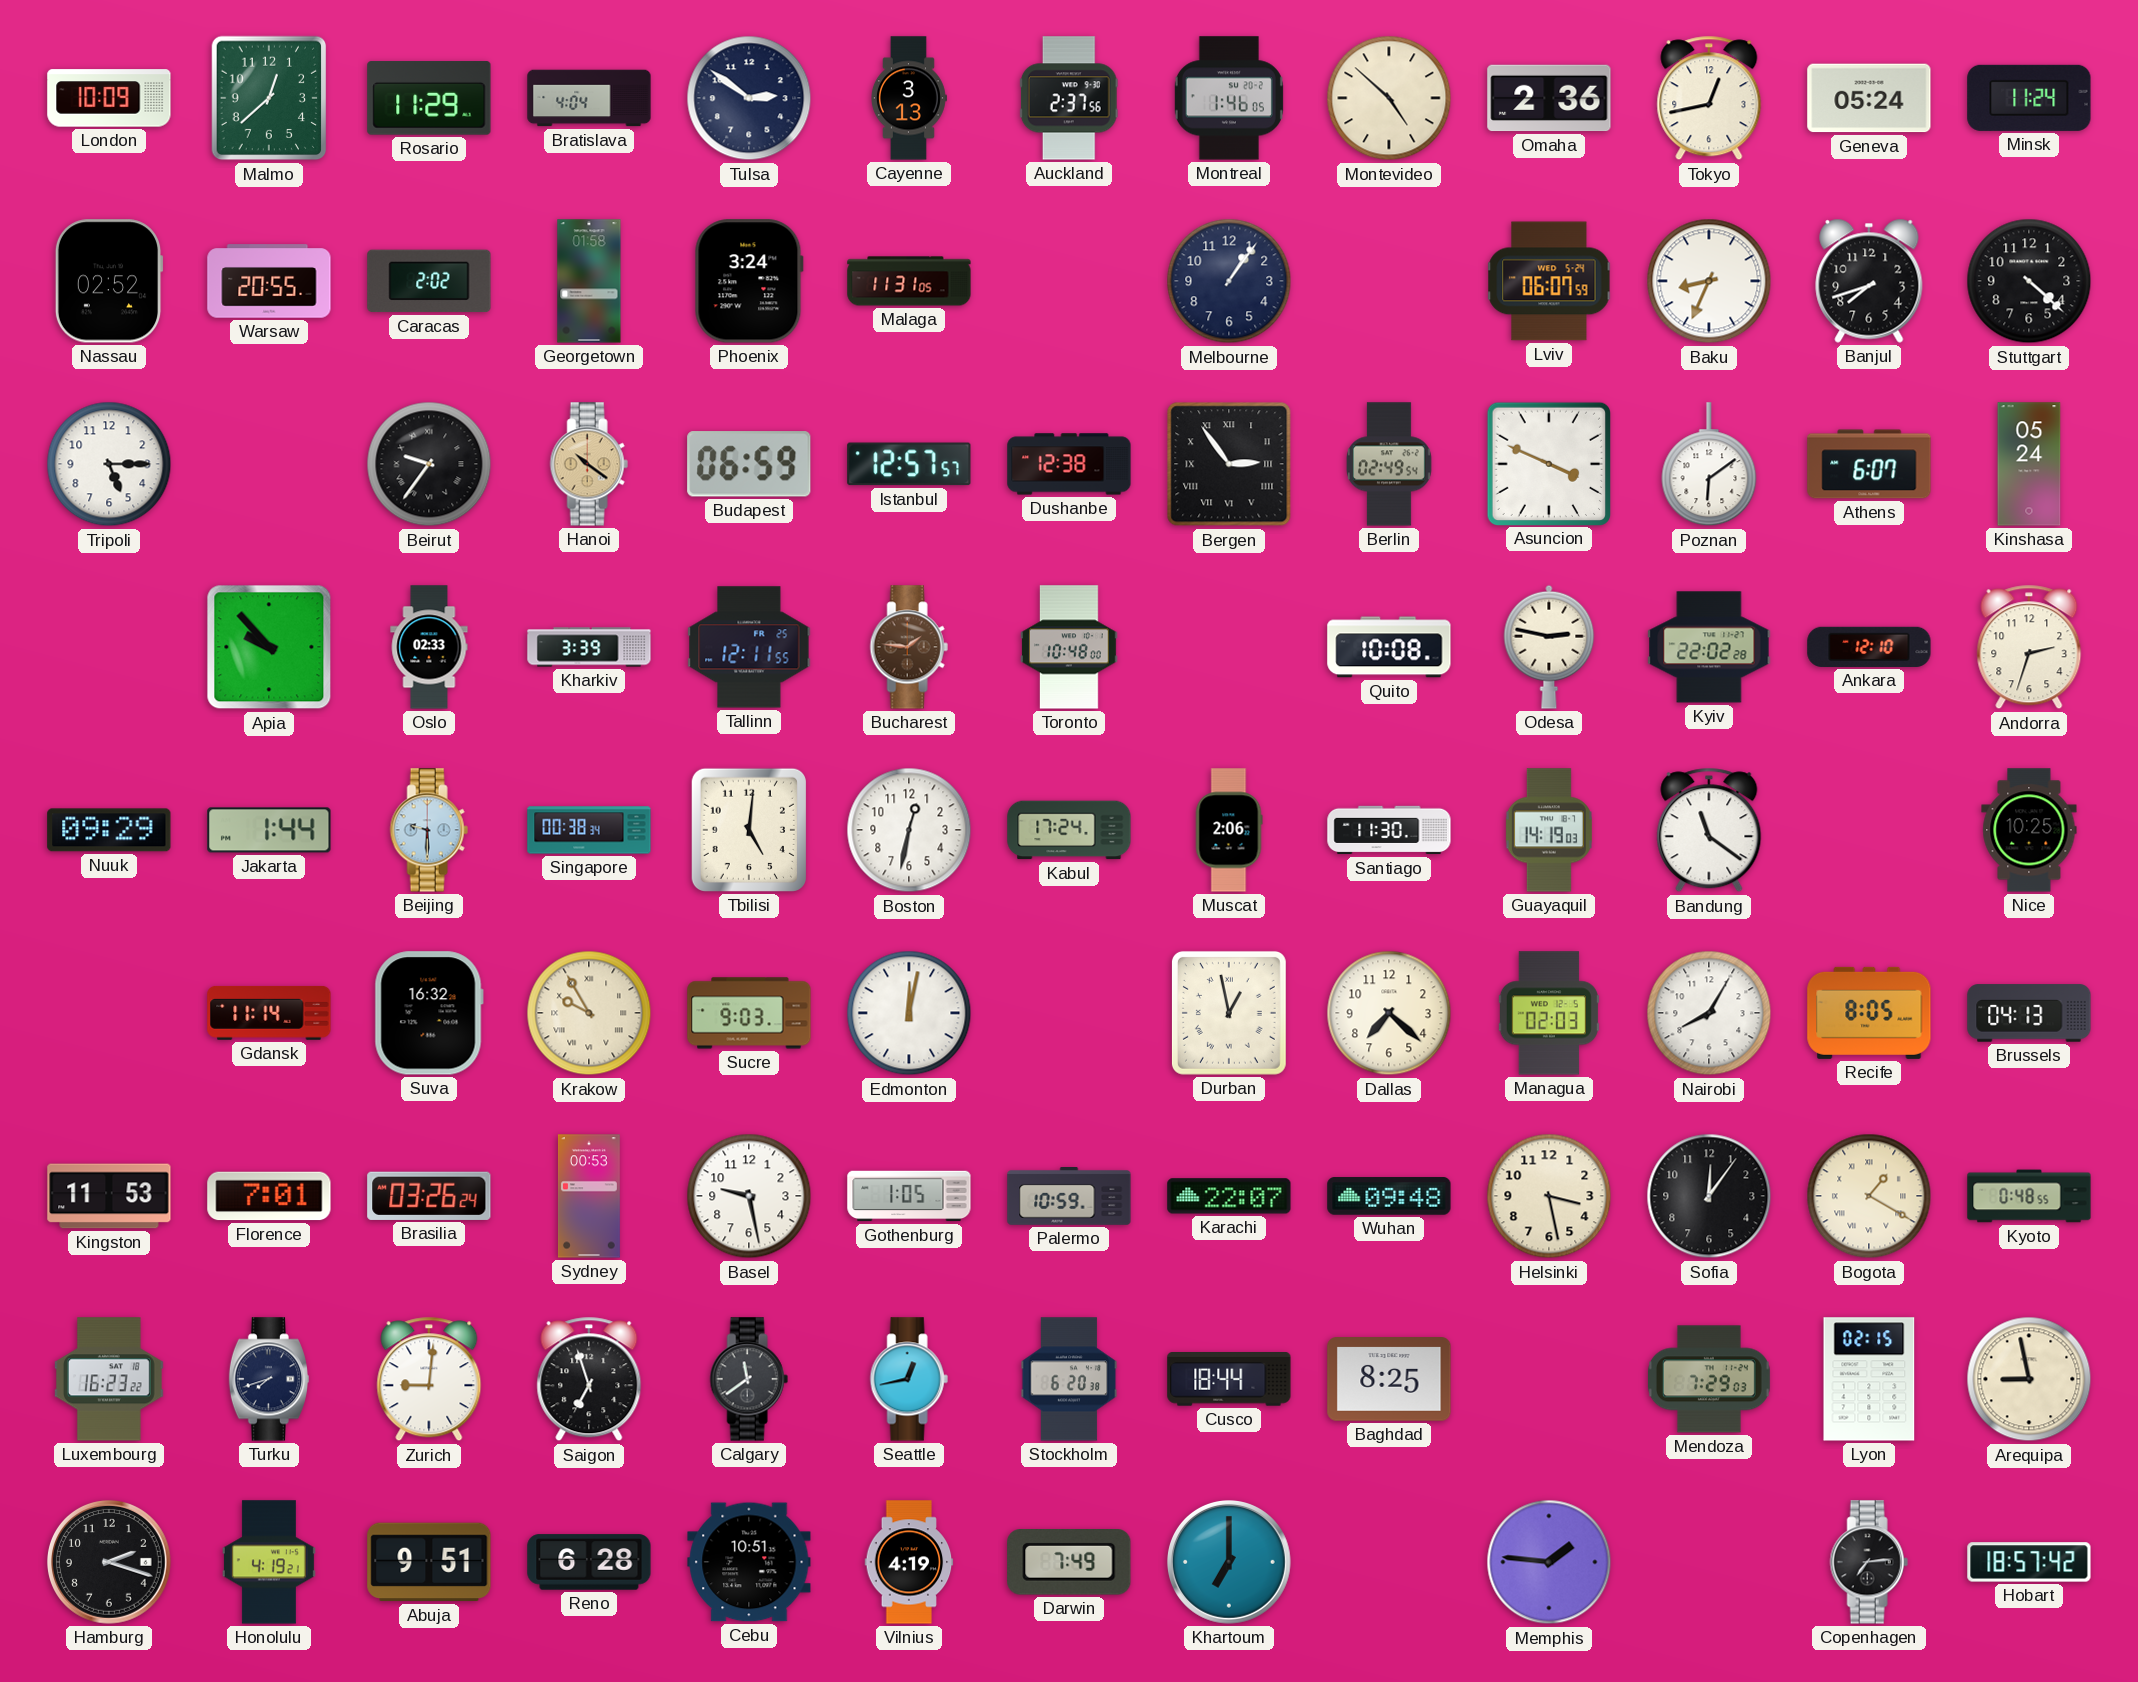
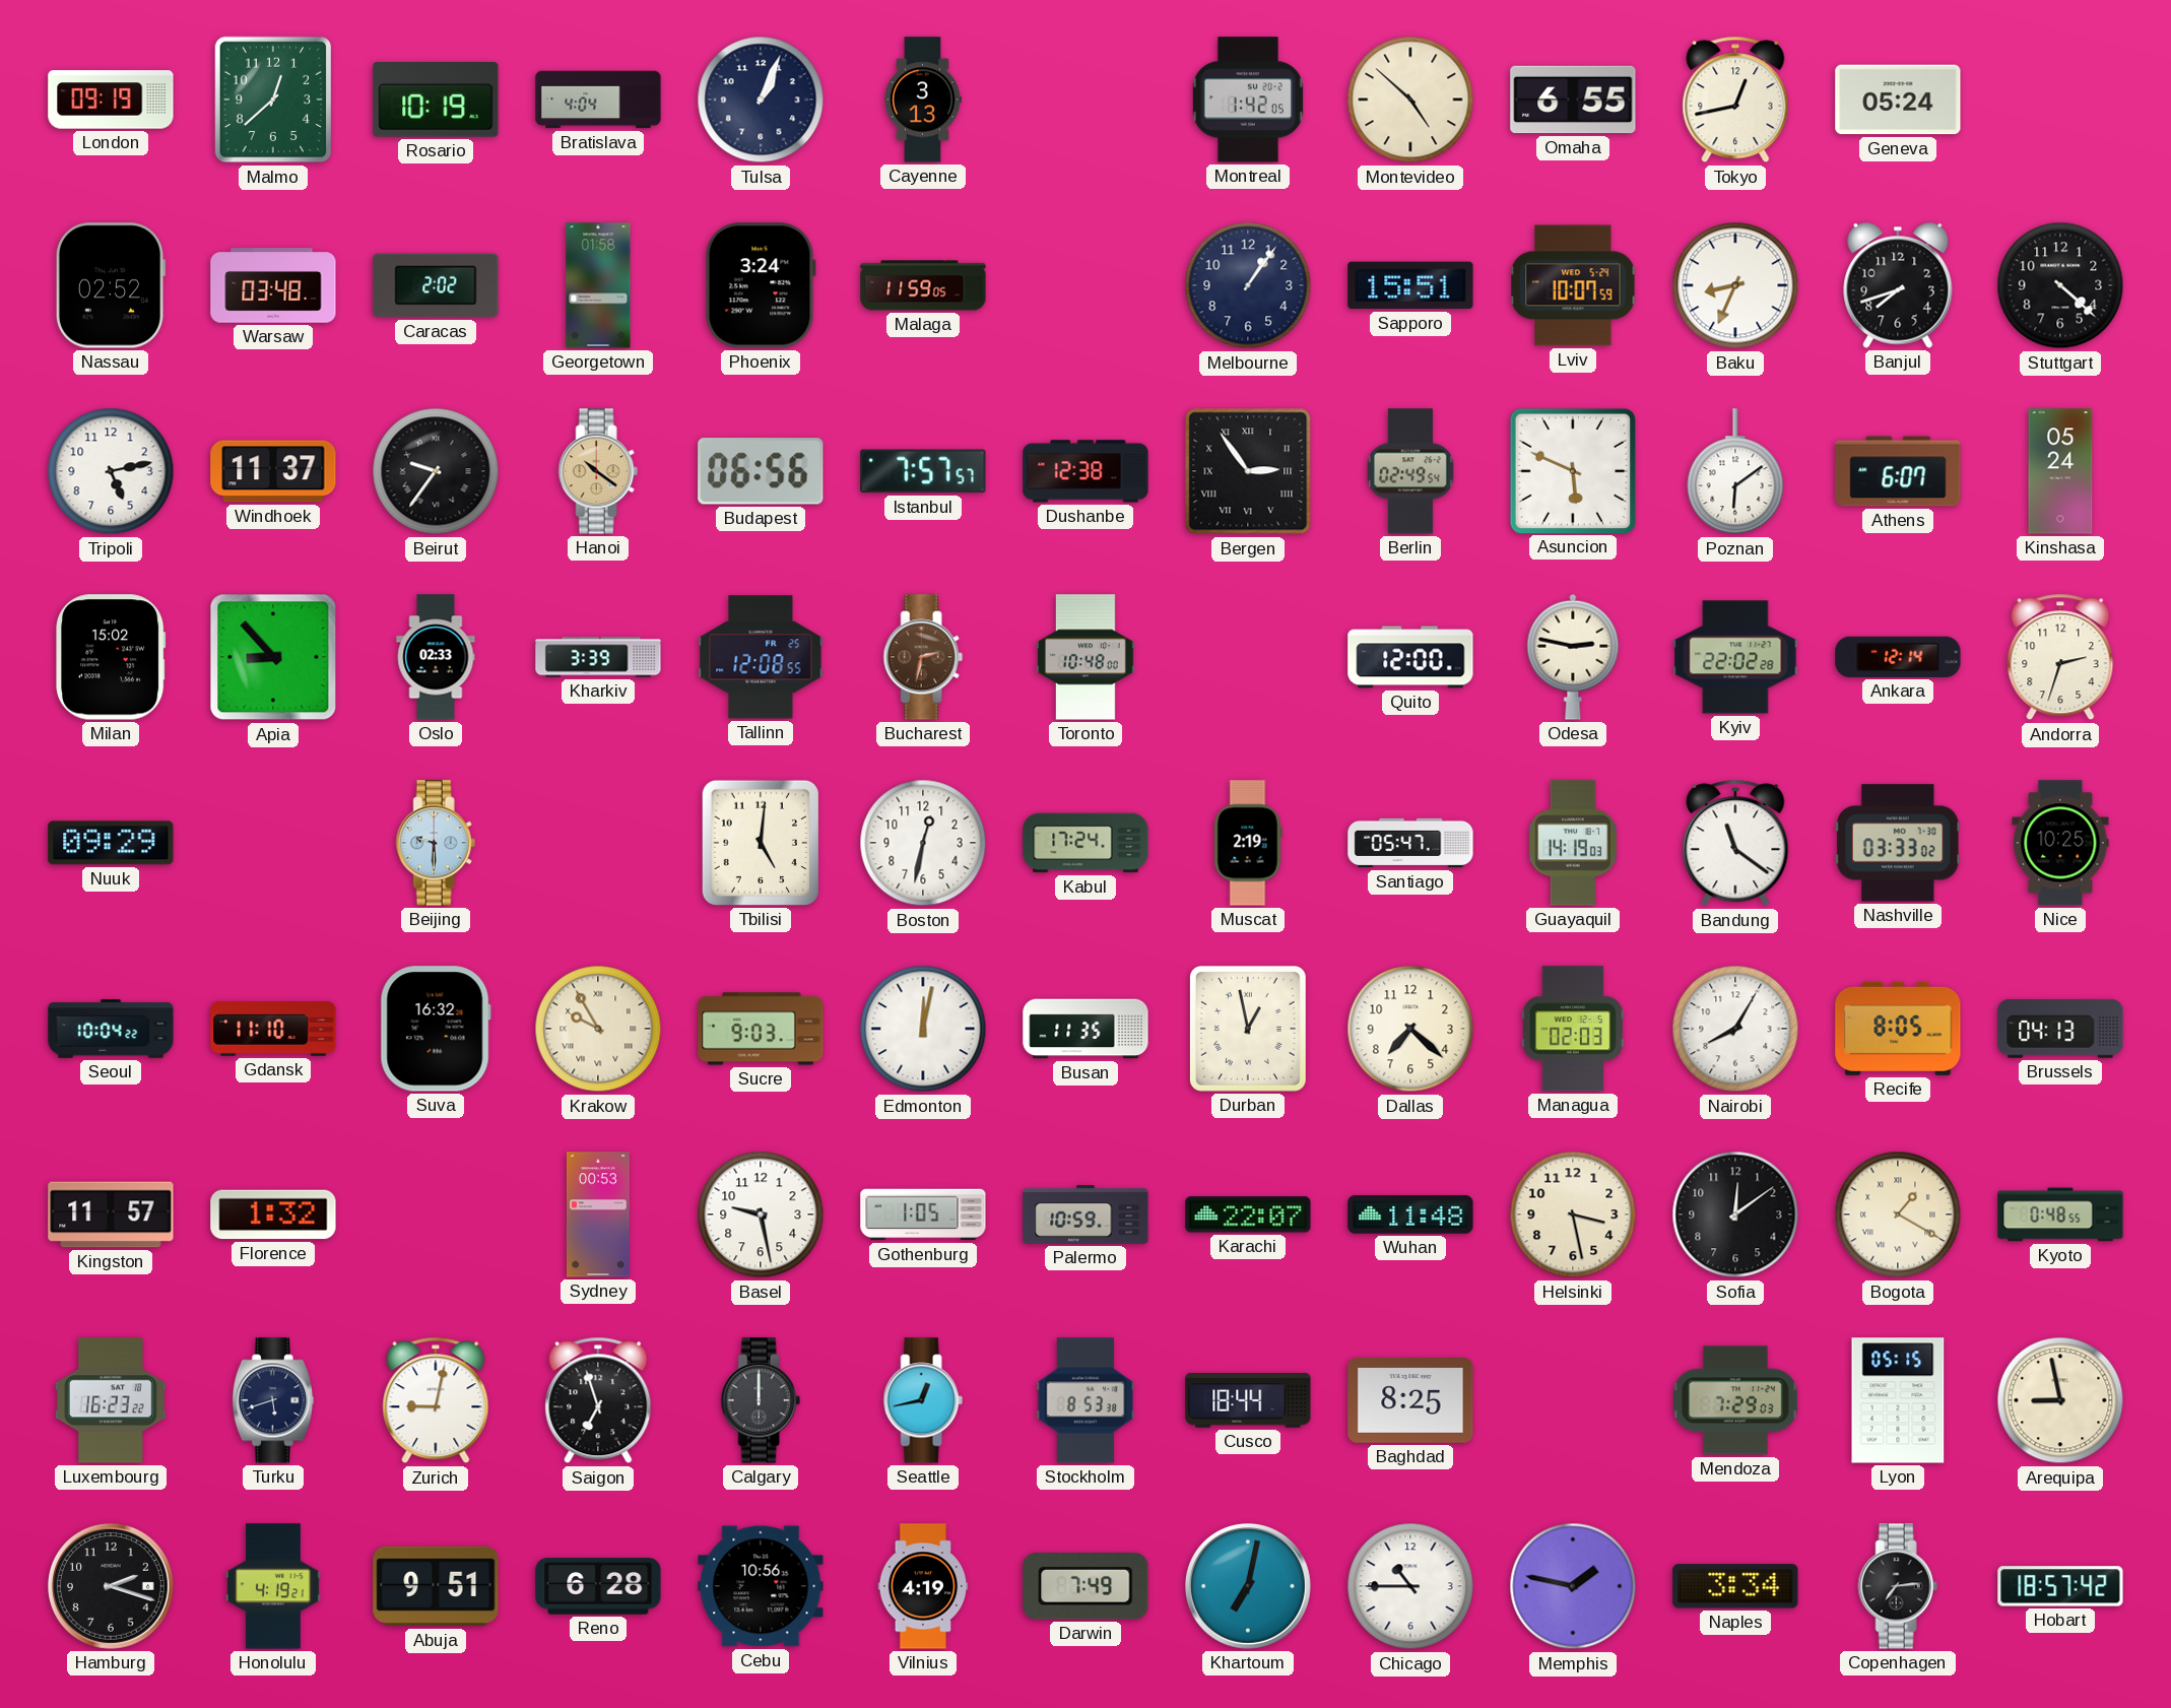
London: 10:09 -> 09:19 (111, 100)
Rosario: 11:29 -> 10:19 (436, 100)
Tulsa: 2:51 -> 1:04 (761, 100)
Auckland: 2:37 -> none (1069, 98)
Montreal: 1:46 -> 1:42 (1248, 100)
Omaha: 2:36 -> 6:55 (1573, 100)
Minsk: 11:24 -> none (2029, 98)
Warsaw: 20:55 -> 03:48 (273, 285)
Malaga: 11:31 -> 11:59 (923, 285)
Sapporo: none -> 15:51 (1410, 285)
Lviv: 06:07 -> 10:07 (1573, 285)
Tripoli: 5:15 -> 5:13 (111, 471)
Windhoek: none -> 11:37 (273, 471)
Budapest: 06:59 -> 06:56 (761, 471)
Istanbul: 12:57 -> 7:57 (923, 471)
Asuncion: 3:49 -> 5:49 (1572, 470)
Milan: none -> 15:02 (112, 657)
Apia: 9:53 -> 8:53 (273, 657)
Tallinn: 12:11 -> 12:08 (761, 657)
Bucharest: 1:46 -> 2:32 (923, 657)
Quito: 10:08 -> 12:00 (1410, 657)
Ankara: 12:10 -> 12:14 (1898, 657)
Jakarta: 1:44 -> none (269, 830)
Singapore: 00:38 -> none (589, 830)
Muscat: 2:06 -> 2:19 (1248, 843)
Santiago: 11:30 -> 05:47 (1410, 843)
Nashville: none -> 03:33 (1898, 843)
Seoul: none -> 10:04 (111, 1029)
Gdansk: 11:14 -> 11:10 (273, 1029)
Busan: none -> 11:35 (1085, 1029)
Kingston: 11:53 -> 11:57 (111, 1214)
Florence: 7:01 -> 1:32 (273, 1214)
Brasilia: 03:26 -> none (429, 1196)
Wuhan: 09:48 -> 11:48 (1410, 1214)
Sofia: 12:06 -> 12:09 (1735, 1214)
Turku: 7:42 -> 5:42 (272, 1400)
Zurich: 9:01 -> 9:02 (436, 1400)
Calgary: 11:39 -> 12:00 (761, 1400)
Stockholm: 6:20 -> 8:53 (1085, 1400)
Lyon: 02:15 -> 05:15 (1898, 1400)
Cebu: 10:51 -> 10:56 (761, 1586)
Khartoum: 7:00 -> 7:02 (1249, 1587)
Chicago: none -> 10:45 (1410, 1586)
Memphis: 1:46 -> 1:47 (1573, 1586)
Naples: none -> 3:34 (1735, 1586)
